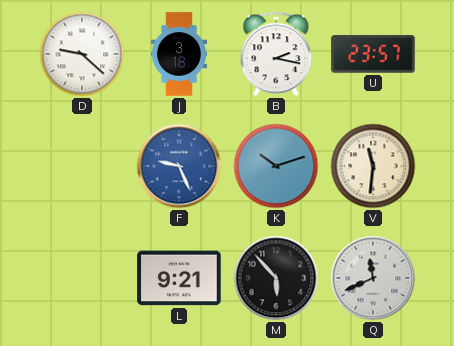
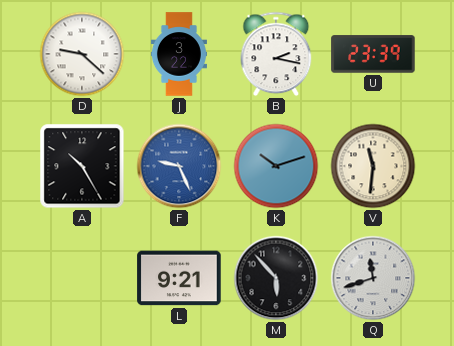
J: 3:18 -> 3:22 (179, 54)
U: 23:57 -> 23:39 (373, 54)
A: none -> 10:25 (82, 166)
Q: 11:41 -> 11:42 (373, 278)
